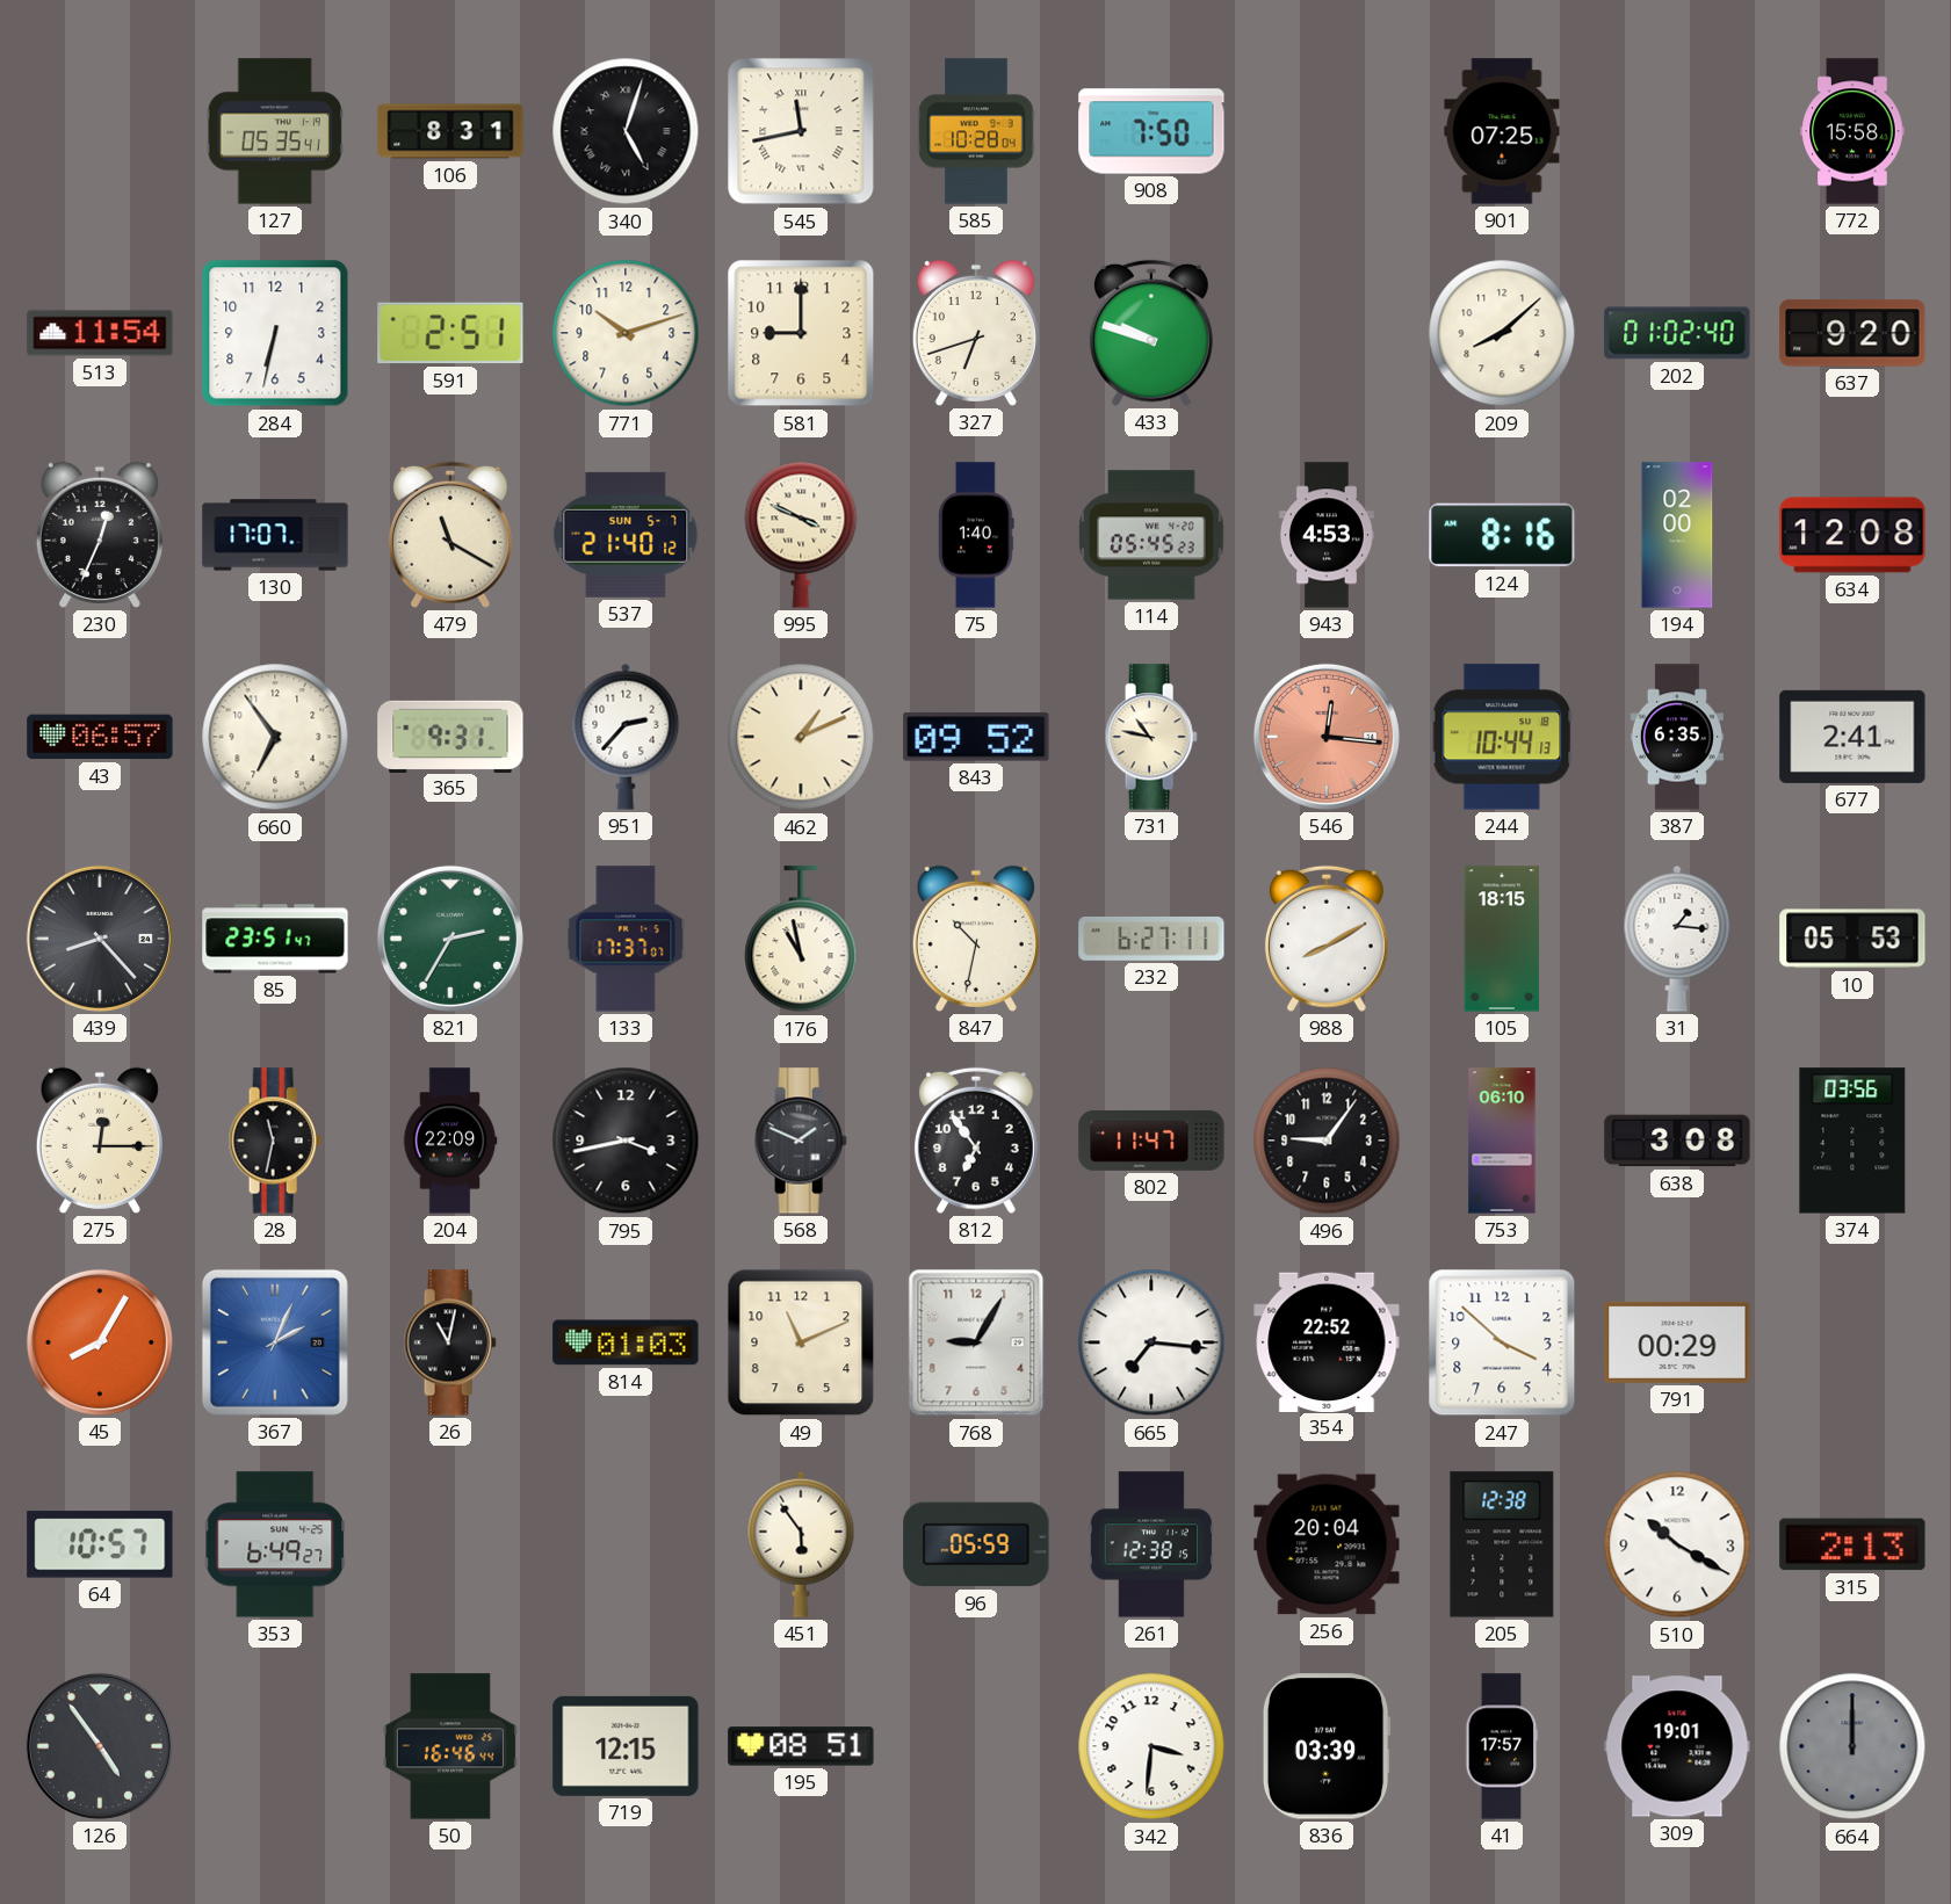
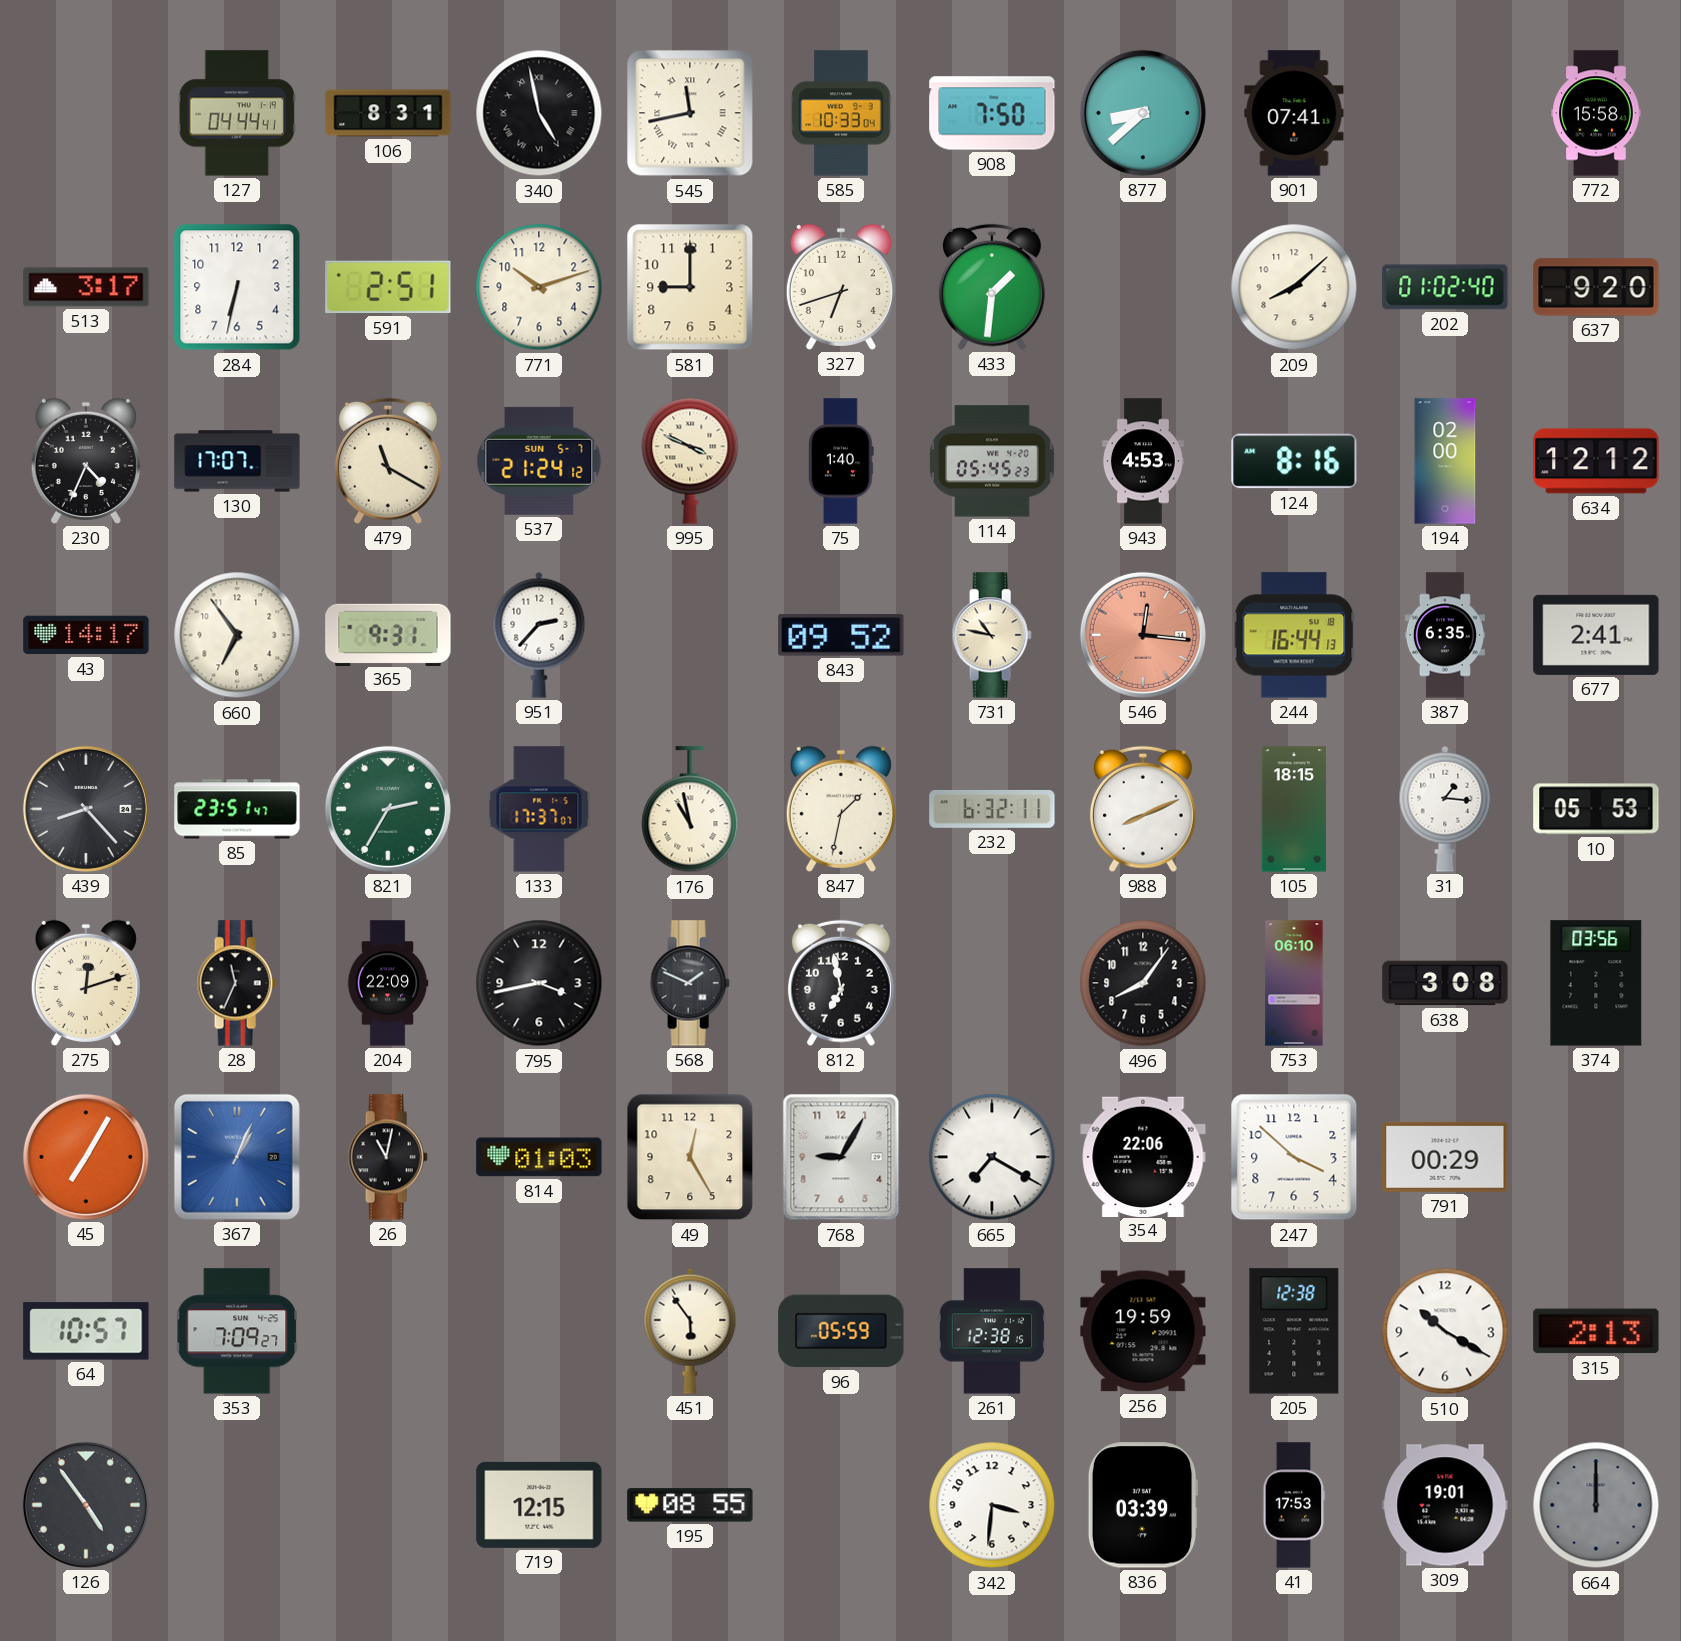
127: 05:35 -> 04:44 (237, 113)
340: 5:03 -> 4:58 (539, 113)
585: 10:28 -> 10:33 (841, 113)
877: none -> 8:38 (1143, 113)
901: 07:25 -> 07:41 (1294, 113)
513: 11:54 -> 3:17 (86, 287)
433: 9:48 -> 1:31 (992, 287)
230: 12:34 -> 4:34 (86, 461)
537: 21:40 -> 21:24 (539, 461)
634: 12:08 -> 12:12 (1596, 461)
43: 06:57 -> 14:17 (86, 635)
462: 1:11 -> none (801, 737)
244: 10:44 -> 16:44 (1294, 635)
847: 10:32 -> 1:32 (841, 809)
232: 6:27 -> 6:32 (992, 809)
988: 8:10 -> 8:11 (1143, 809)
275: 12:15 -> 12:12 (86, 983)
28: 11:32 -> 11:34 (237, 983)
812: 6:54 -> 6:58 (841, 983)
802: 11:47 -> none (1151, 1141)
496: 9:06 -> 8:06 (1143, 983)
45: 8:05 -> 7:05 (86, 1157)
367: 2:04 -> 1:04 (237, 1157)
49: 11:11 -> 12:25 (690, 1157)
665: 7:16 -> 7:20 (992, 1157)
354: 22:52 -> 22:06 (1143, 1156)
353: 6:49 -> 7:09 (237, 1331)
256: 20:04 -> 19:59 (1143, 1331)
50: 16:46 -> none (450, 1746)
195: 08:51 -> 08:55 (690, 1505)
41: 17:57 -> 17:53 (1294, 1505)
